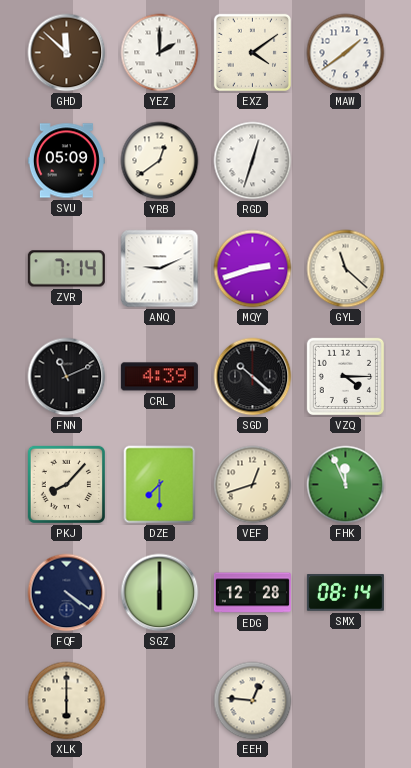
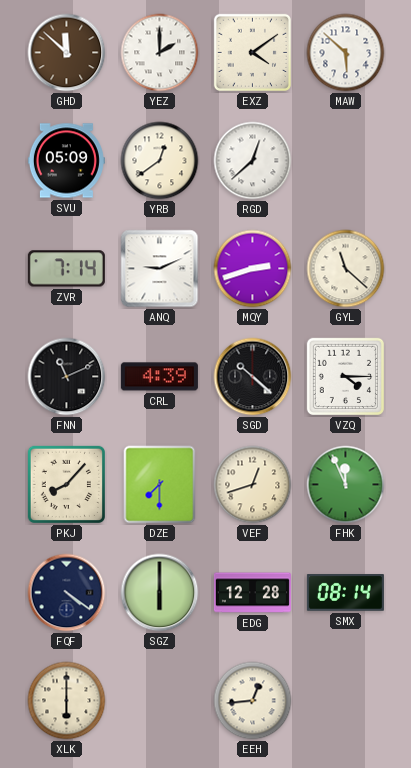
MAW: 1:39 -> 5:52 (346, 53)
RGD: 12:33 -> 12:38 (253, 161)
EEH: 12:46 -> 12:44 (253, 701)
